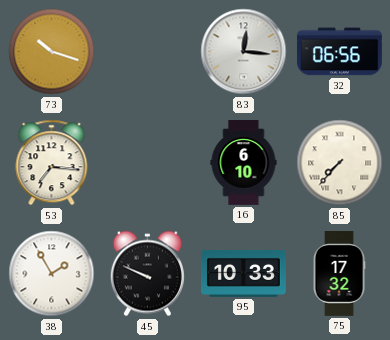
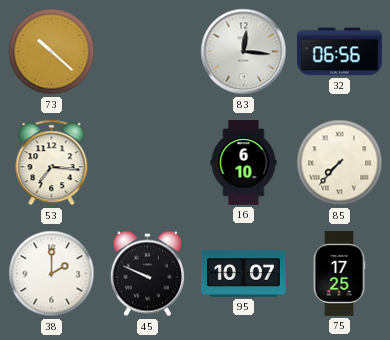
73: 10:18 -> 10:22 (52, 52)
38: 1:55 -> 2:00 (52, 274)
95: 10:33 -> 10:07 (244, 273)
75: 17:32 -> 17:25 (339, 274)
